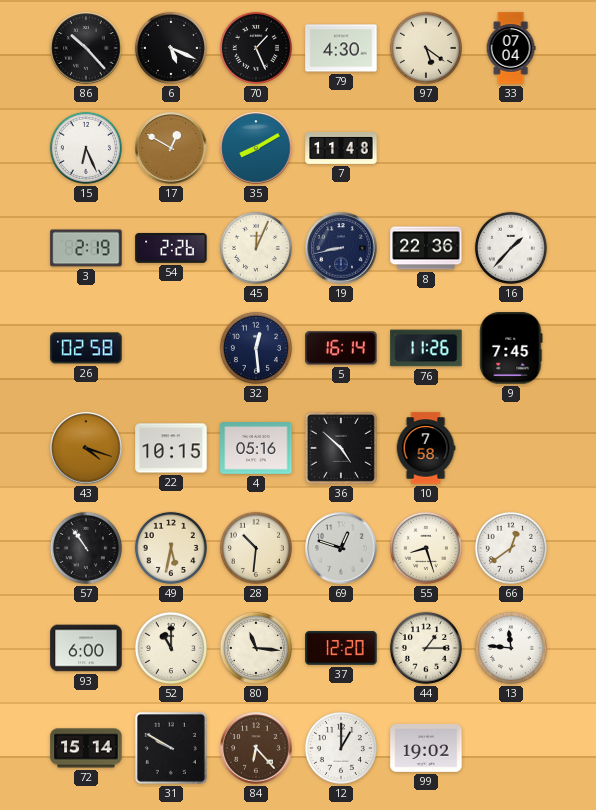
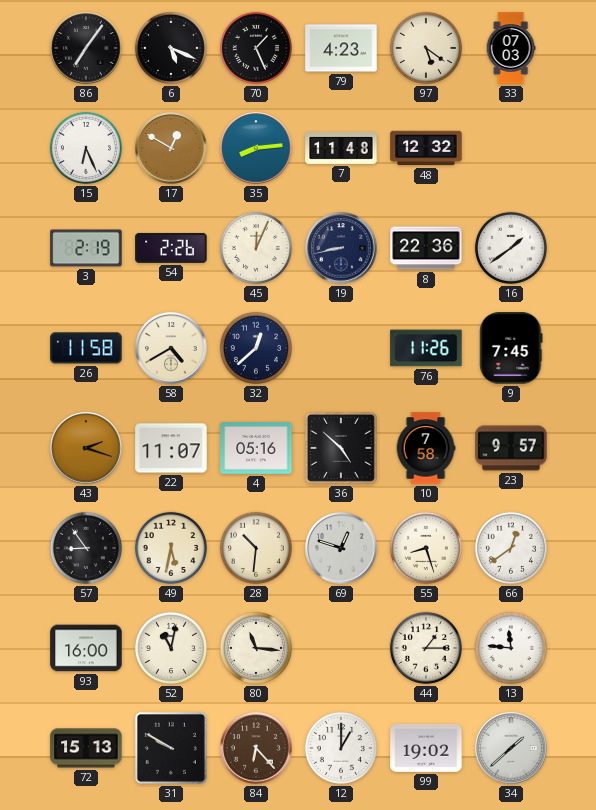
86: 10:23 -> 7:06 (86, 48)
79: 4:30 -> 4:23 (341, 48)
33: 07:04 -> 07:03 (511, 48)
35: 8:10 -> 8:14 (256, 148)
48: none -> 12:32 (426, 148)
16: 1:37 -> 1:39 (511, 248)
26: 02:58 -> 11:58 (86, 348)
58: none -> 4:40 (171, 348)
32: 12:29 -> 12:38 (256, 348)
5: 16:14 -> none (341, 348)
43: 4:18 -> 2:18 (86, 448)
22: 10:15 -> 11:07 (171, 448)
23: none -> 9:57 (511, 448)
57: 10:54 -> 8:54 (86, 548)
93: 6:00 -> 16:00 (86, 648)
52: 11:00 -> 11:02 (171, 648)
37: 12:20 -> none (341, 648)
72: 15:14 -> 15:13 (86, 748)
34: none -> 1:38 (511, 748)
